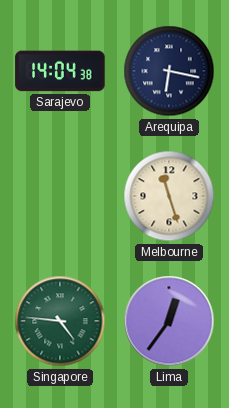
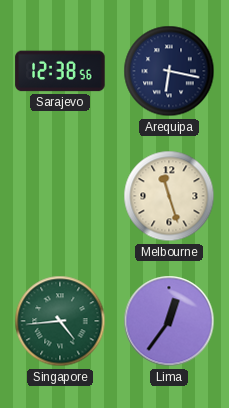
Sarajevo: 14:04 -> 12:38 (60, 71)
Singapore: 4:46 -> 4:44 (60, 321)
